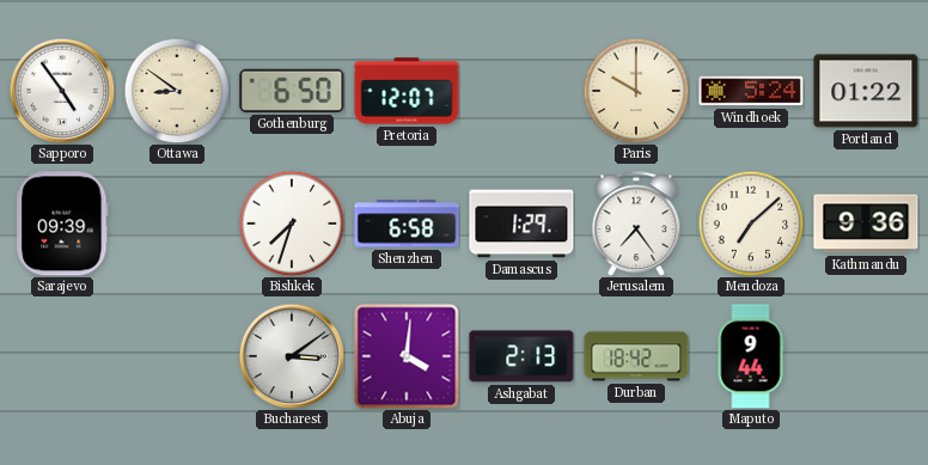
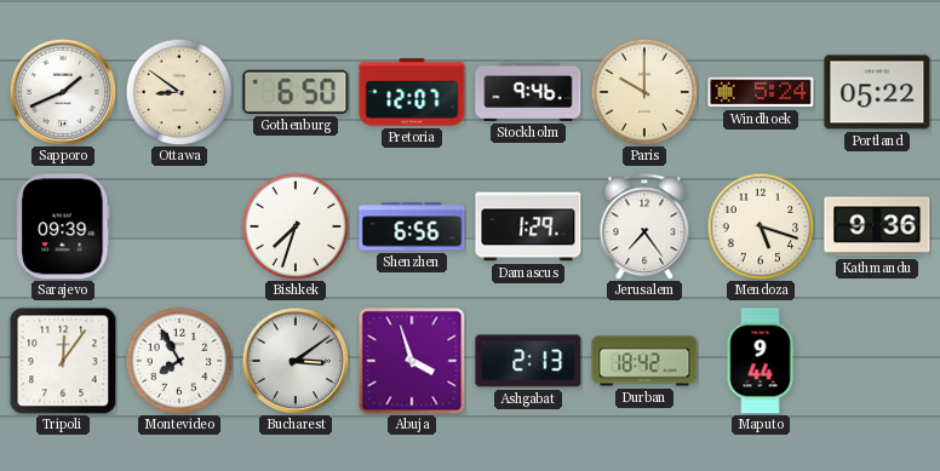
Sapporo: 4:54 -> 1:41 (63, 92)
Stockholm: none -> 9:46 (528, 92)
Portland: 01:22 -> 05:22 (877, 92)
Shenzhen: 6:58 -> 6:56 (412, 226)
Mendoza: 7:08 -> 5:18 (761, 226)
Tripoli: none -> 12:06 (63, 361)
Montevideo: none -> 7:55 (179, 361)
Abuja: 4:01 -> 3:57 (412, 361)
